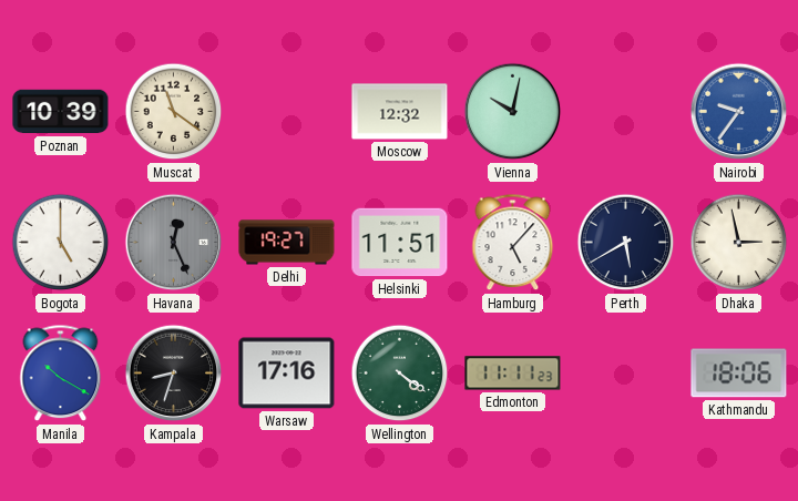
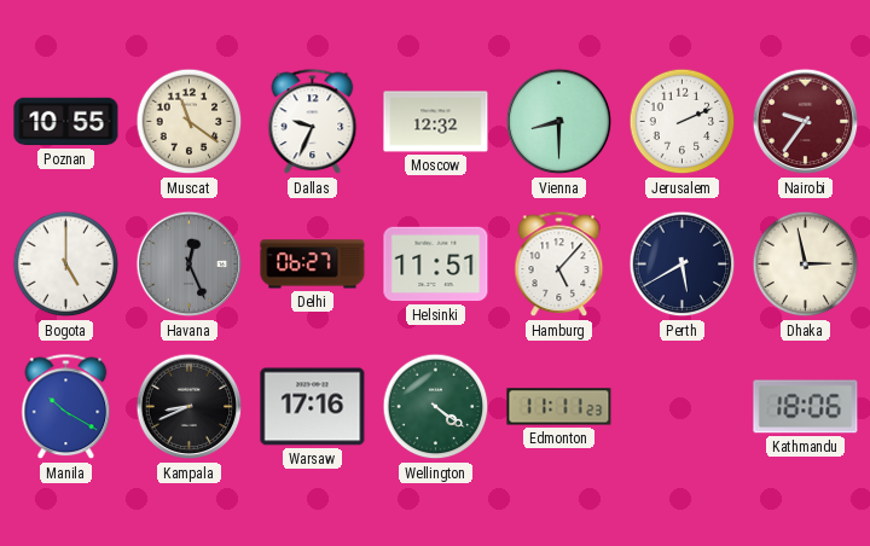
Poznan: 10:39 -> 10:55 (66, 122)
Dallas: none -> 9:34 (313, 122)
Vienna: 10:02 -> 8:30 (559, 122)
Jerusalem: none -> 2:11 (683, 122)
Nairobi dial: blue -> burgundy (806, 122)
Delhi: 19:27 -> 06:27 (313, 265)
Kampala: 8:33 -> 8:41 (190, 407)
